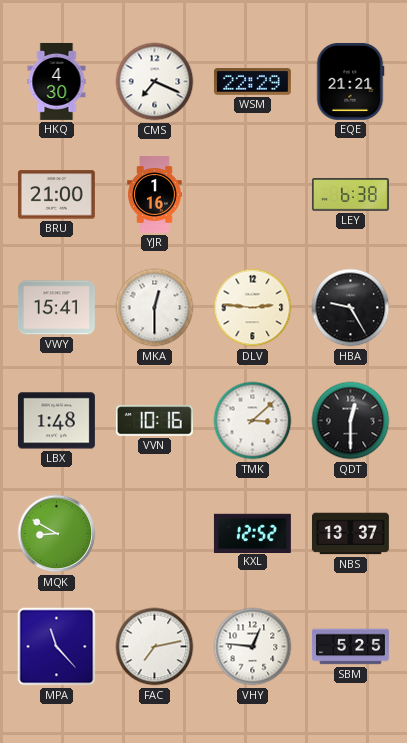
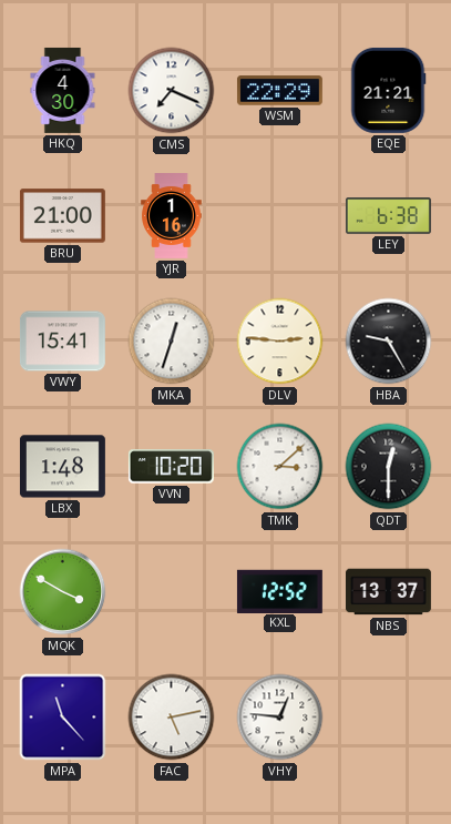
MKA: 12:30 -> 12:33 (172, 342)
VVN: 10:16 -> 10:20 (171, 467)
MQK: 8:50 -> 3:50 (63, 592)
FAC: 7:13 -> 5:13 (172, 718)
SBM: 5:25 -> none (350, 647)
